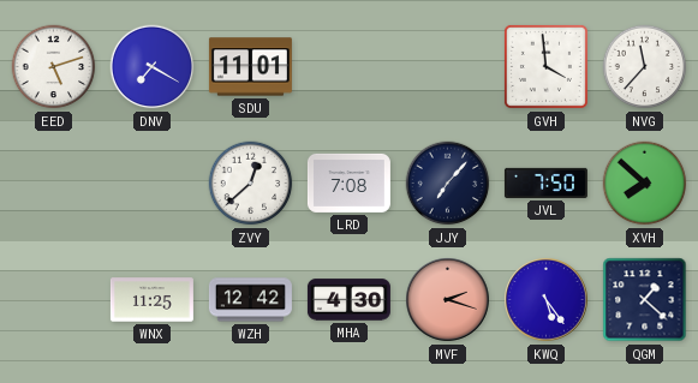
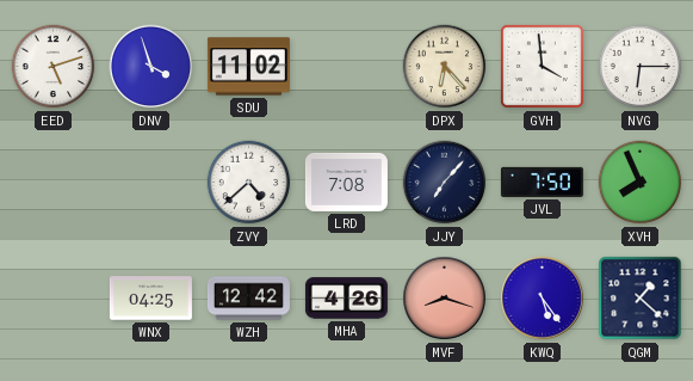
DNV: 7:20 -> 3:57 (151, 67)
SDU: 11:01 -> 11:02 (248, 67)
DPX: none -> 6:23 (445, 67)
NVG: 11:37 -> 6:15 (641, 67)
ZVY: 12:38 -> 4:38 (249, 183)
XVH: 7:52 -> 7:56 (641, 183)
WNX: 11:25 -> 04:25 (150, 299)
MHA: 4:30 -> 4:26 (346, 299)
MVF: 2:18 -> 8:18 (445, 299)
